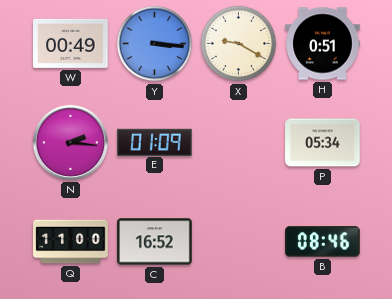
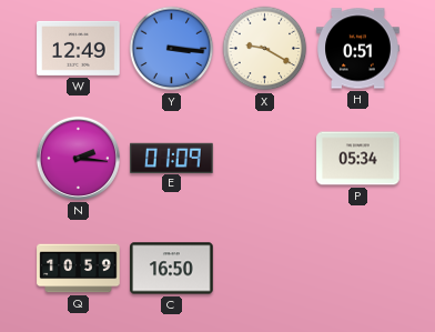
W: 00:49 -> 12:49 (79, 48)
Q: 11:00 -> 10:59 (79, 269)
C: 16:52 -> 16:50 (172, 269)
B: 08:46 -> none (323, 242)
